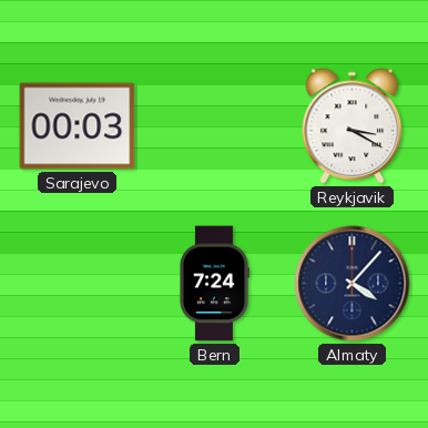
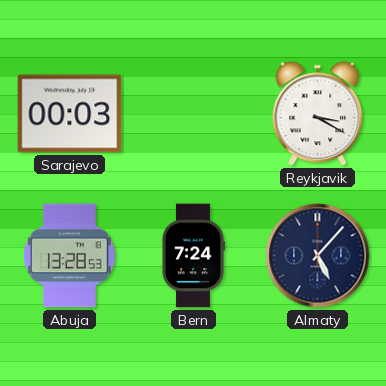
Abuja: none -> 13:28 (70, 256)
Almaty: 4:07 -> 5:07 (318, 256)
